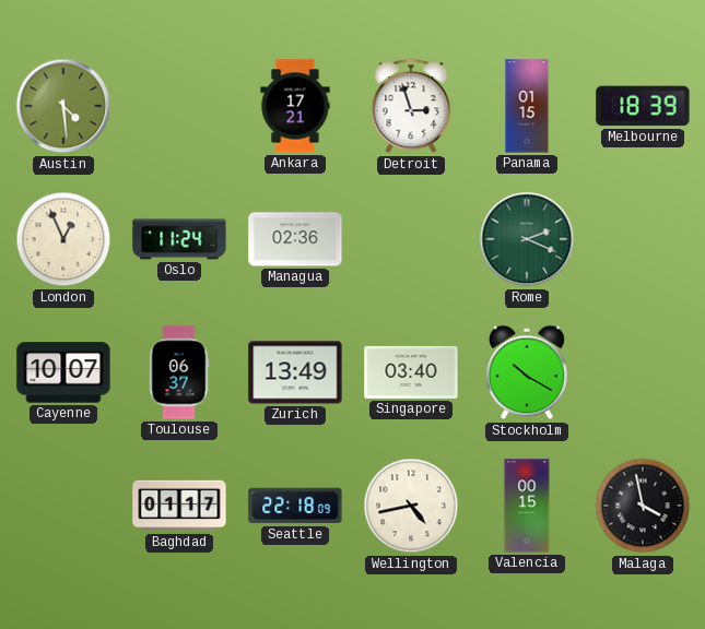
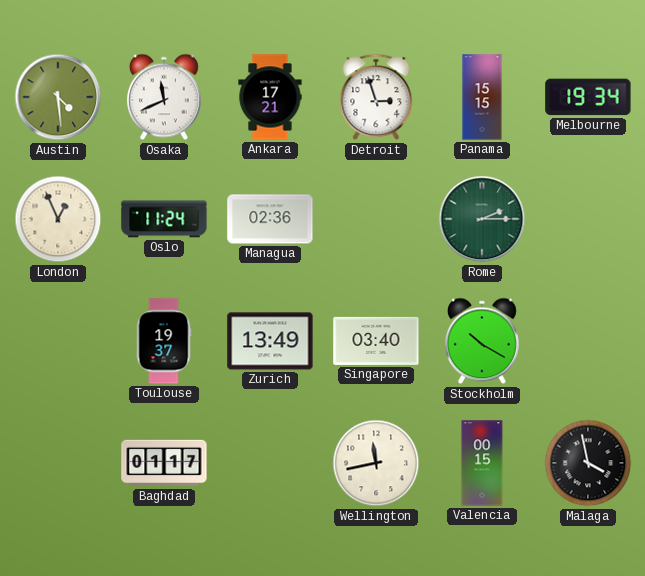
Osaka: none -> 11:41 (164, 97)
Panama: 01:15 -> 15:15 (482, 97)
Melbourne: 18:39 -> 19:34 (588, 97)
Rome: 2:19 -> 2:15 (482, 219)
Cayenne: 10:07 -> none (63, 372)
Toulouse: 06:37 -> 19:37 (164, 341)
Seattle: 22:18 -> none (295, 506)
Wellington: 4:43 -> 11:43 (376, 463)
